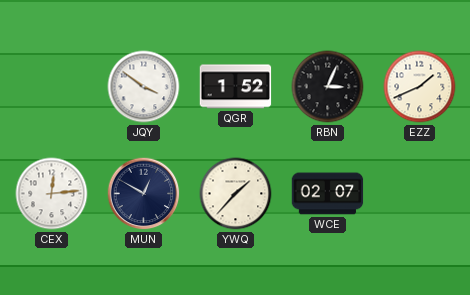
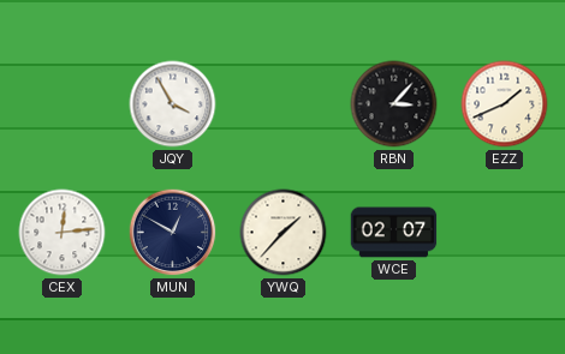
JQY: 3:51 -> 3:55 (173, 104)
QGR: 1:52 -> none (236, 87)
RBN: 3:04 -> 3:07 (394, 104)
